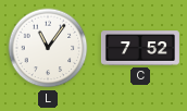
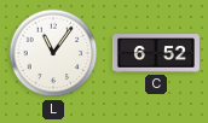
C: 7:52 -> 6:52 (156, 53)
